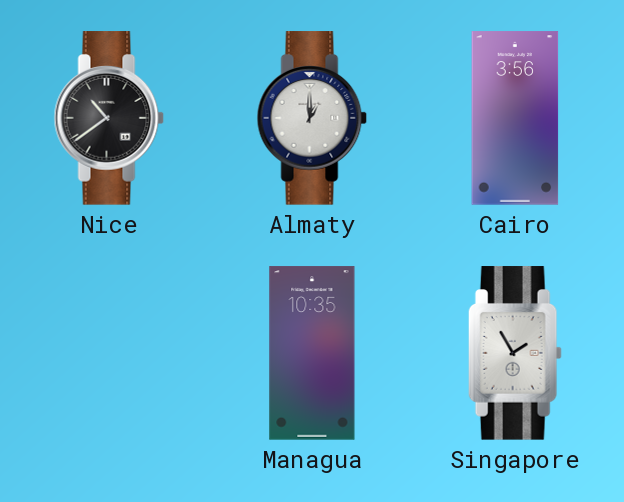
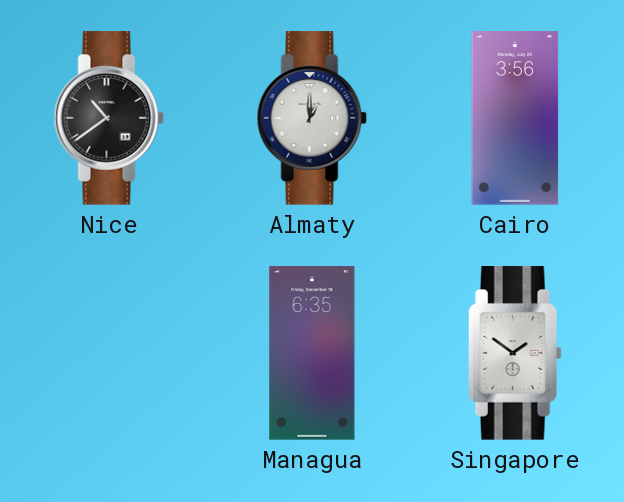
Managua: 10:35 -> 6:35 (312, 353)
Singapore: 1:55 -> 1:51 (515, 353)
